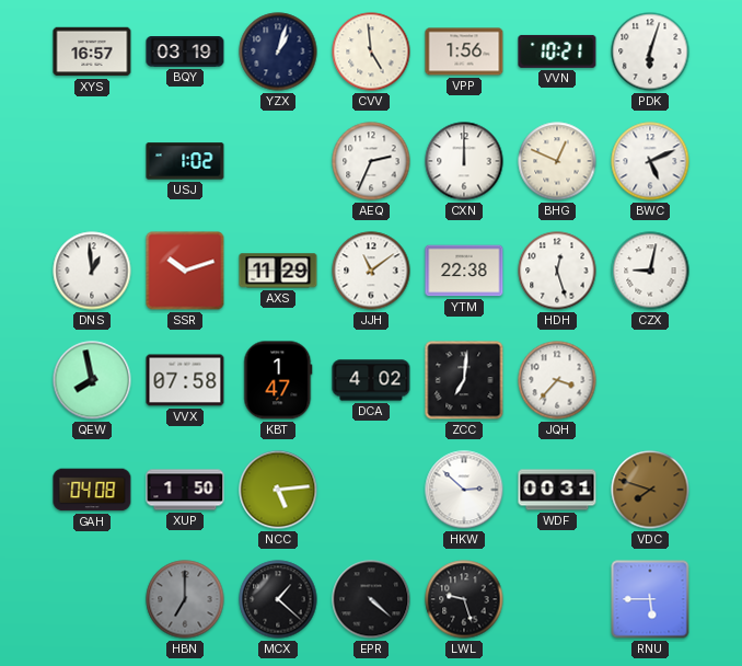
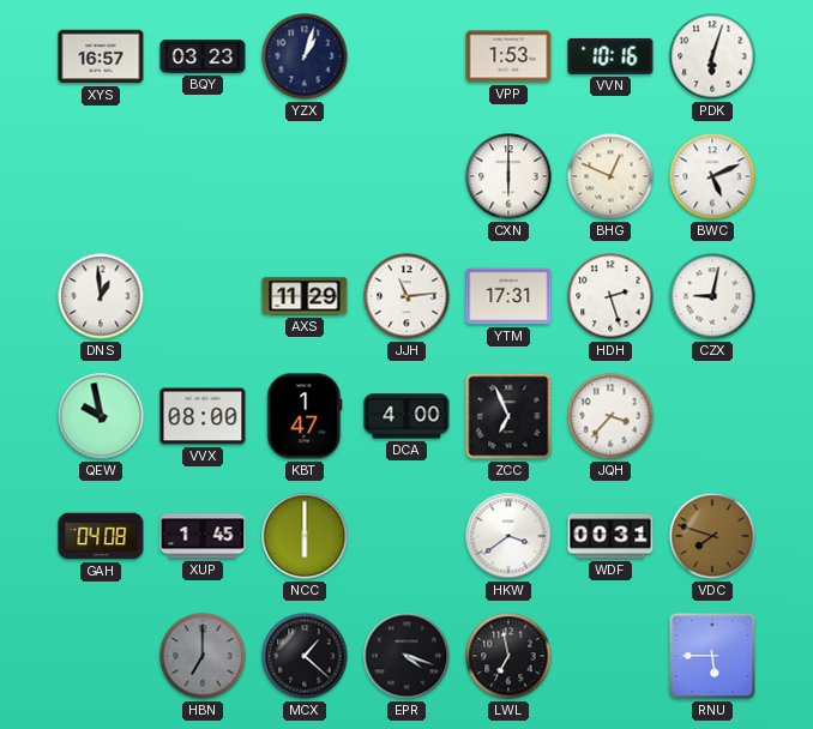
BQY: 03:19 -> 03:23 (203, 58)
CVV: 4:59 -> none (371, 51)
VPP: 1:56 -> 1:53 (508, 56)
VVN: 10:21 -> 10:16 (610, 56)
USJ: 1:02 -> none (185, 161)
AEQ: 2:34 -> none (371, 161)
CXN: 12:00 -> 6:00 (508, 176)
SSR: 10:12 -> none (185, 271)
JJH: 11:09 -> 11:14 (406, 296)
YTM: 22:38 -> 17:31 (508, 296)
HDH: 12:27 -> 2:27 (610, 296)
QEW: 7:58 -> 9:58 (101, 416)
VVX: 07:58 -> 08:00 (203, 416)
DCA: 4:02 -> 4:00 (406, 416)
ZCC: 7:01 -> 6:56 (508, 416)
XUP: 1:50 -> 1:45 (203, 536)
NCC: 5:14 -> 6:00 (305, 536)
HKW: 2:52 -> 3:39 (508, 536)
EPR: 4:22 -> 4:18 (406, 656)
LWL: 9:27 -> 6:58 (508, 656)
